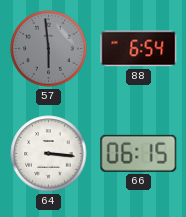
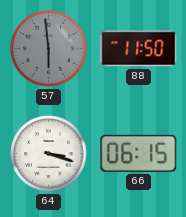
88: 6:54 -> 11:50 (139, 49)
64: 3:16 -> 3:18 (49, 154)
